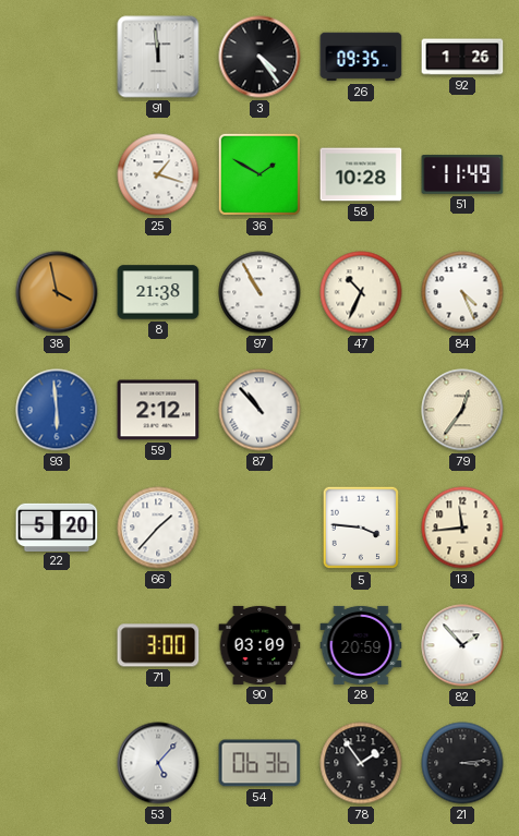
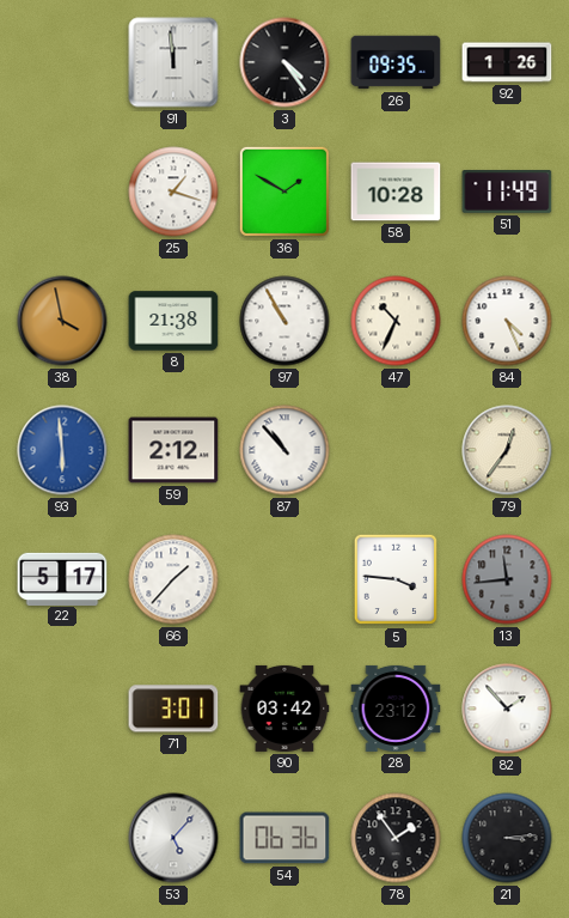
22: 5:20 -> 5:17 (62, 578)
13 dial: cream -> grey (507, 579)
71: 3:00 -> 3:01 (173, 709)
90: 03:09 -> 03:42 (284, 709)
28: 20:59 -> 23:12 (396, 709)
